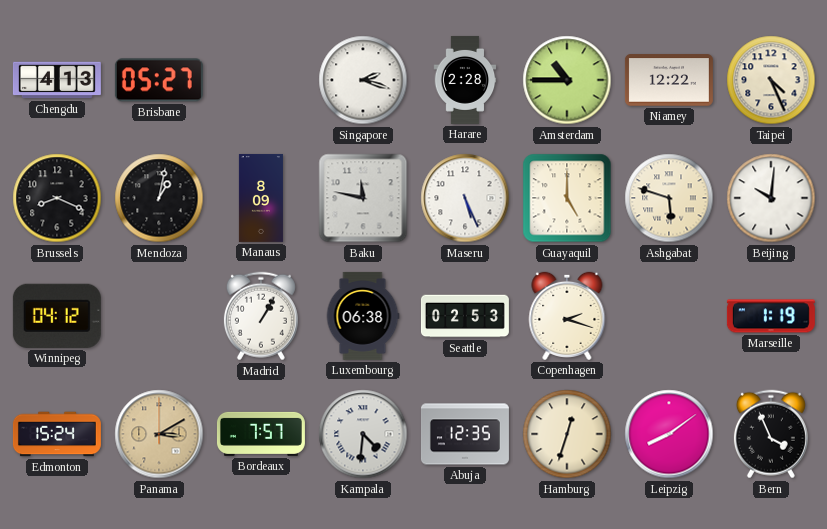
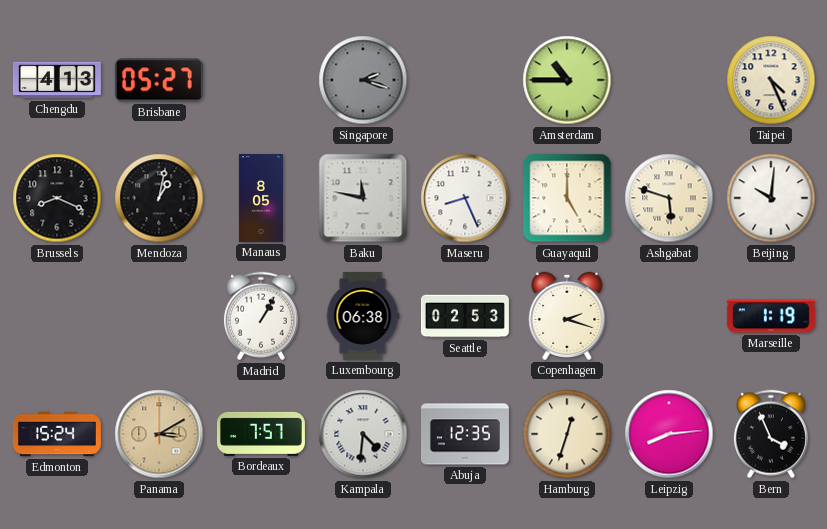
Singapore dial: white -> grey (363, 80)
Harare: 2:28 -> none (465, 80)
Niamey: 12:22 -> none (669, 80)
Manaus: 8:09 -> 8:05 (261, 198)
Maseru: 5:26 -> 8:26 (465, 198)
Winnipeg: 04:12 -> none (57, 316)
Leipzig: 8:09 -> 8:14 (669, 434)
